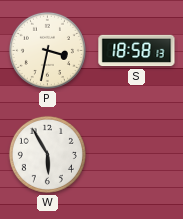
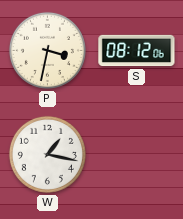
S: 18:58 -> 08:12 (137, 51)
W: 5:55 -> 1:17 (47, 154)
